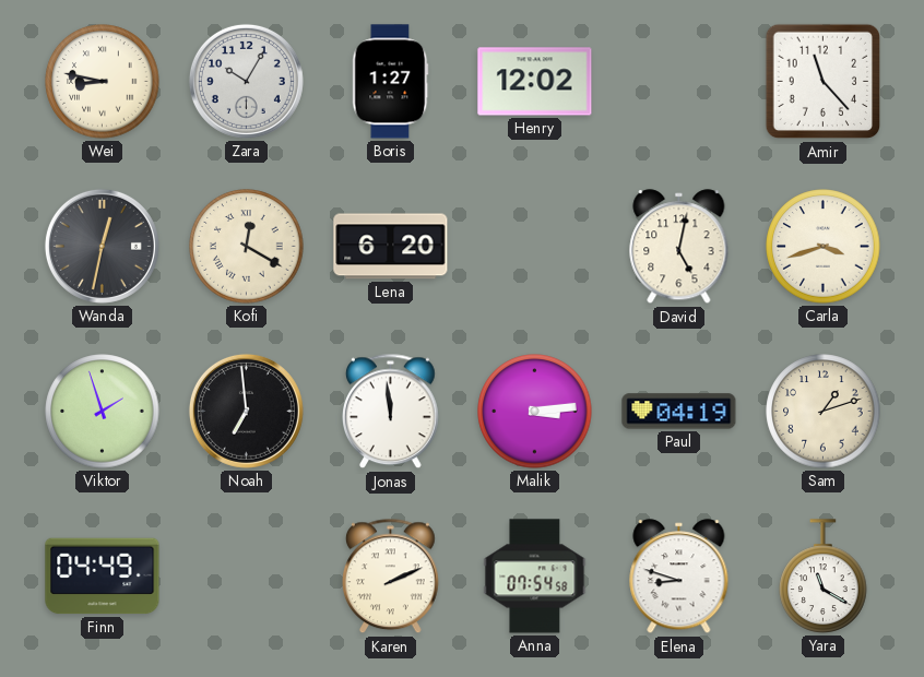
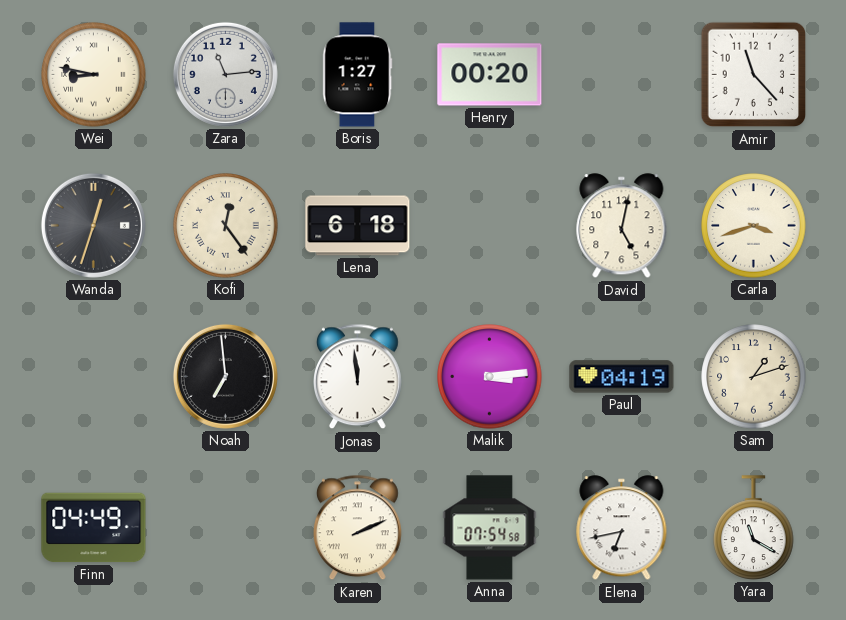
Zara: 10:05 -> 11:14 (225, 74)
Henry: 12:02 -> 00:20 (490, 75)
Wanda: 12:32 -> 12:33 (93, 225)
Kofi: 12:20 -> 12:24 (226, 226)
Lena: 6:20 -> 6:18 (358, 226)
Viktor: 1:57 -> none (103, 412)
Elena: 8:48 -> 6:43 (622, 528)
